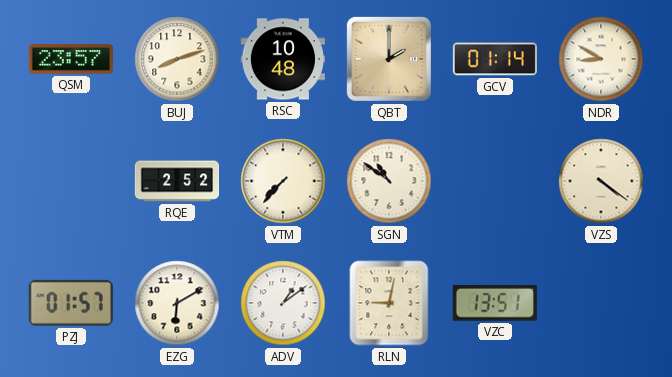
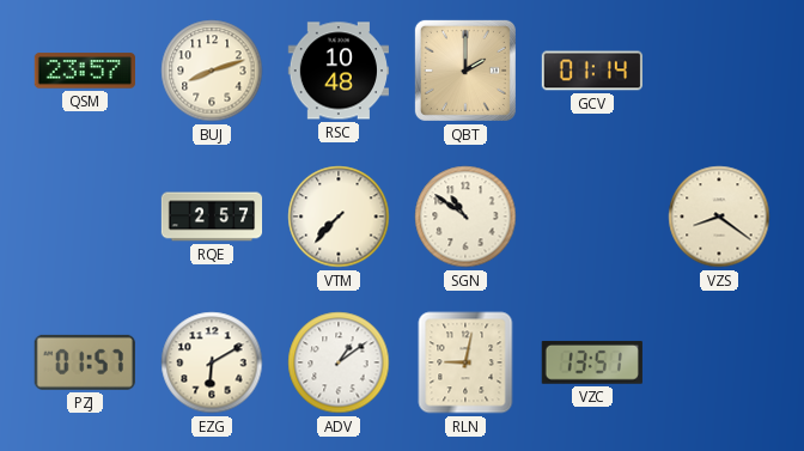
NDR: 8:50 -> none (601, 59)
RQE: 2:52 -> 2:57 (212, 217)
VZS: 4:21 -> 8:21 (719, 217)
